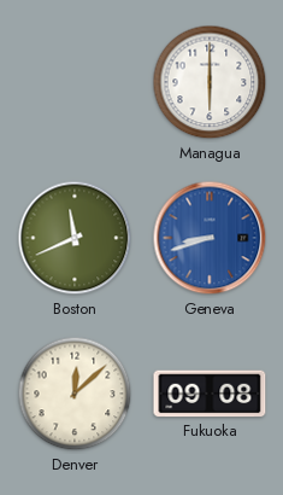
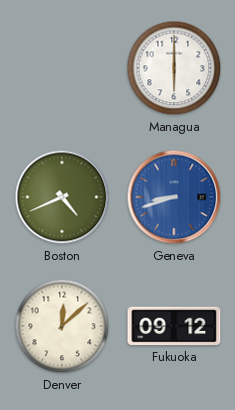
Boston: 11:41 -> 4:41 (62, 197)
Fukuoka: 09:08 -> 09:12 (174, 326)
